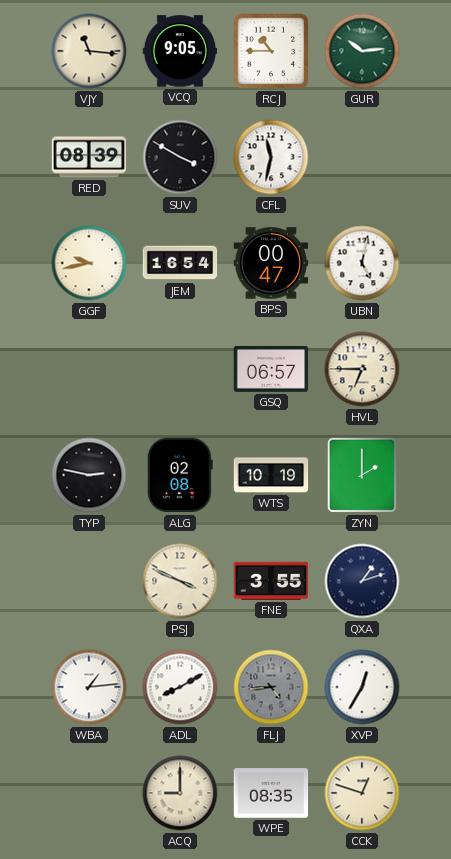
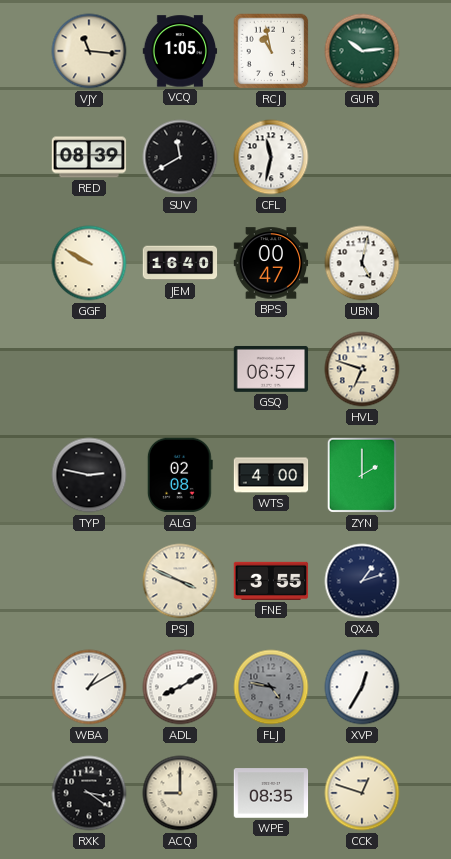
VCQ: 9:05 -> 1:05 (180, 51)
RCJ: 10:45 -> 10:58 (271, 51)
SUV: 3:50 -> 11:40 (180, 157)
GGF: 9:43 -> 9:50 (89, 263)
JEM: 16:54 -> 16:40 (180, 263)
HVL: 6:45 -> 6:48 (362, 369)
WTS: 10:19 -> 4:00 (271, 475)
WBA: 1:14 -> 1:10 (89, 687)
FLJ: 4:44 -> 4:47 (271, 687)
RXK: none -> 3:21 (89, 793)
